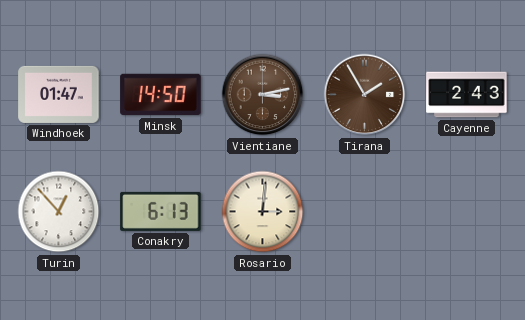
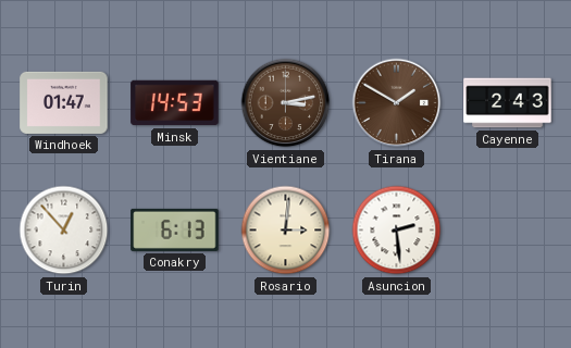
Minsk: 14:50 -> 14:53 (175, 103)
Tirana: 1:55 -> 1:50 (397, 103)
Asuncion: none -> 2:29 (397, 231)
